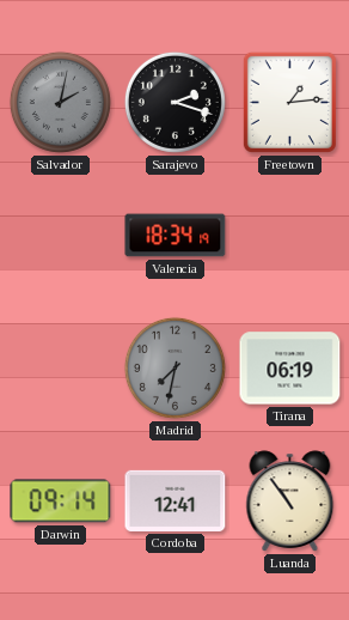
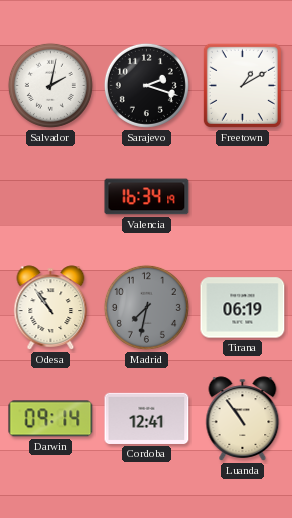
Salvador dial: grey -> white (50, 85)
Freetown: 1:14 -> 1:10 (242, 85)
Valencia: 18:34 -> 16:34 (147, 197)
Odesa: none -> 10:54 (51, 308)
